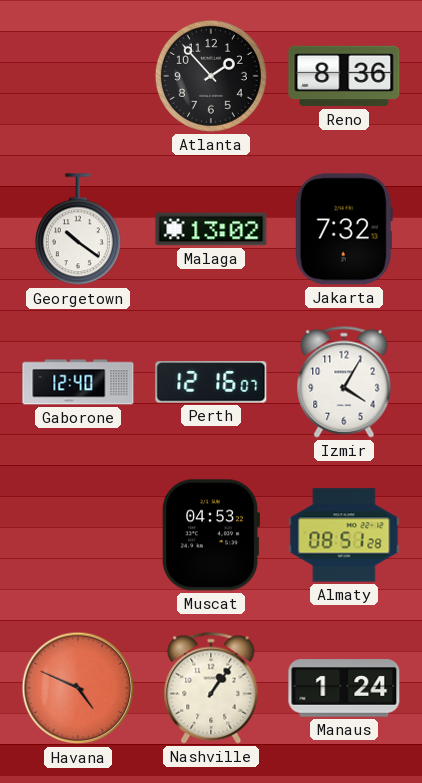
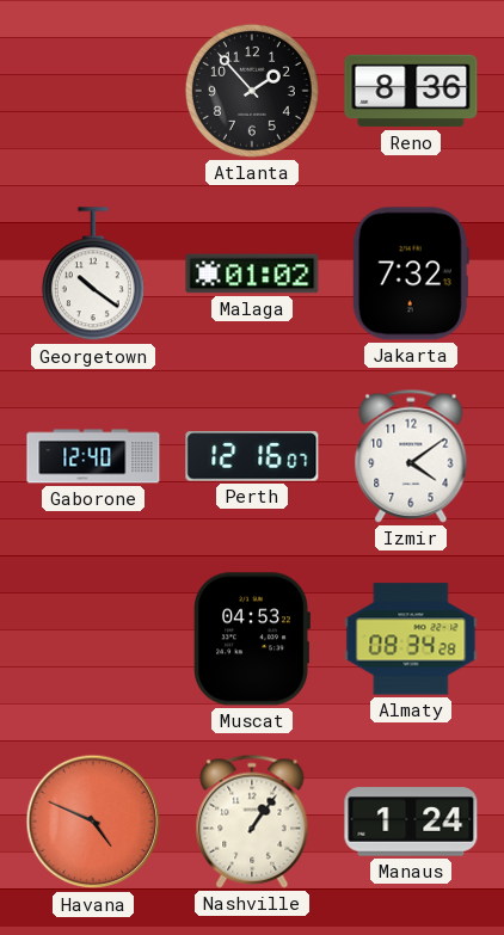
Malaga: 13:02 -> 01:02 (252, 273)
Izmir: 4:05 -> 4:09 (411, 456)
Almaty: 08:51 -> 08:34 (411, 639)
